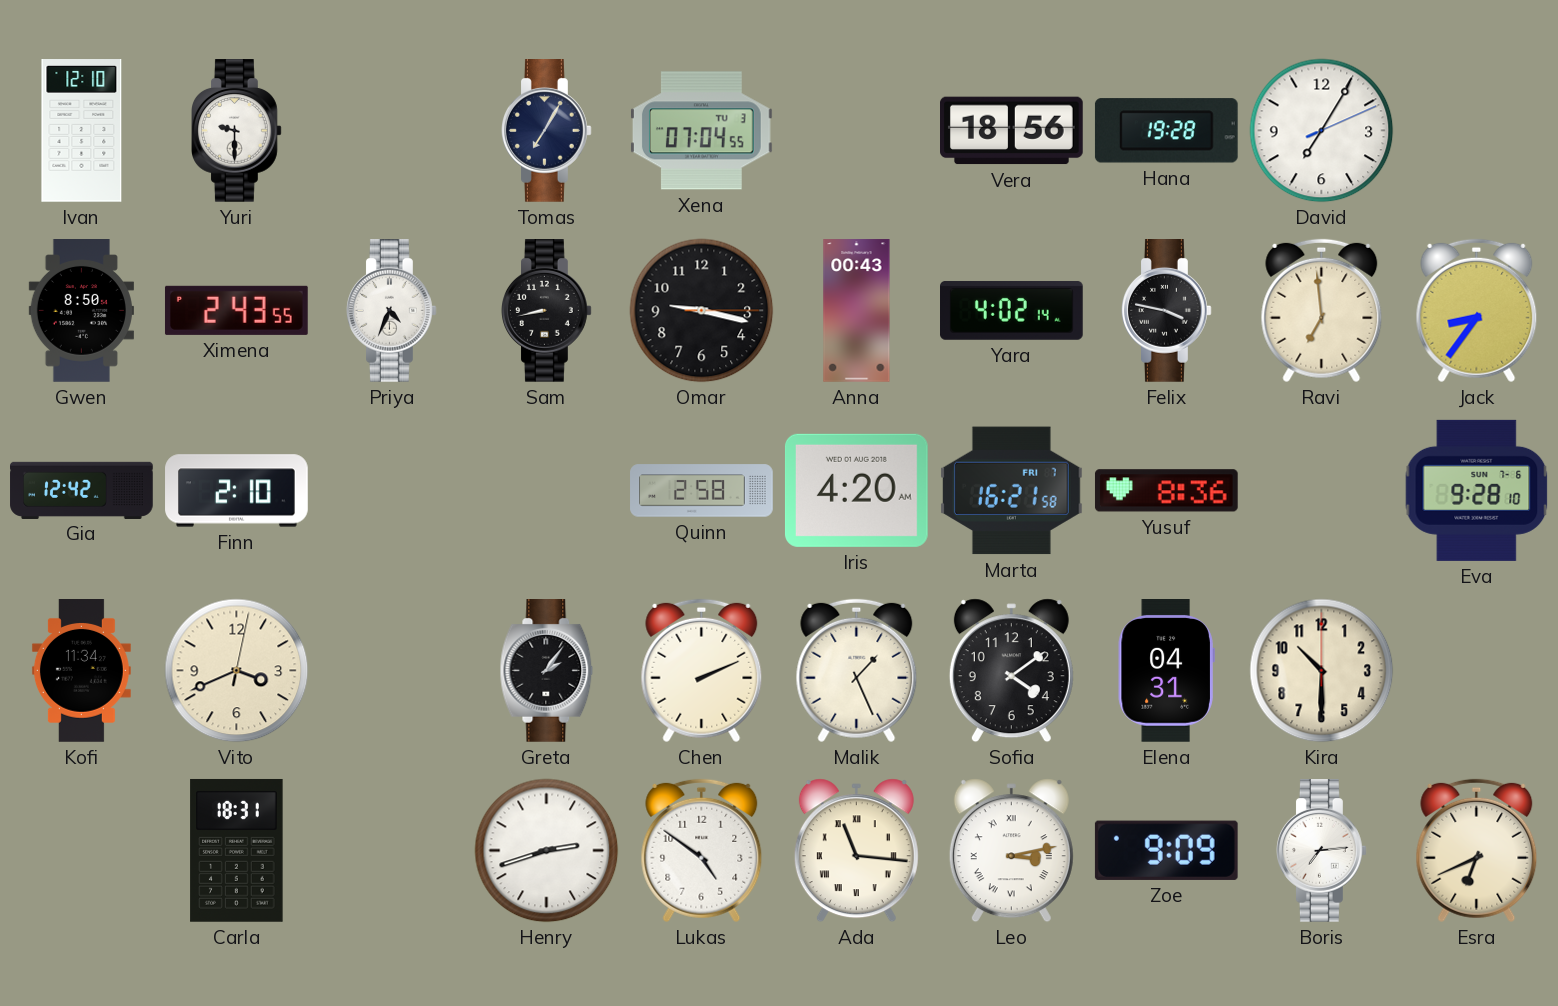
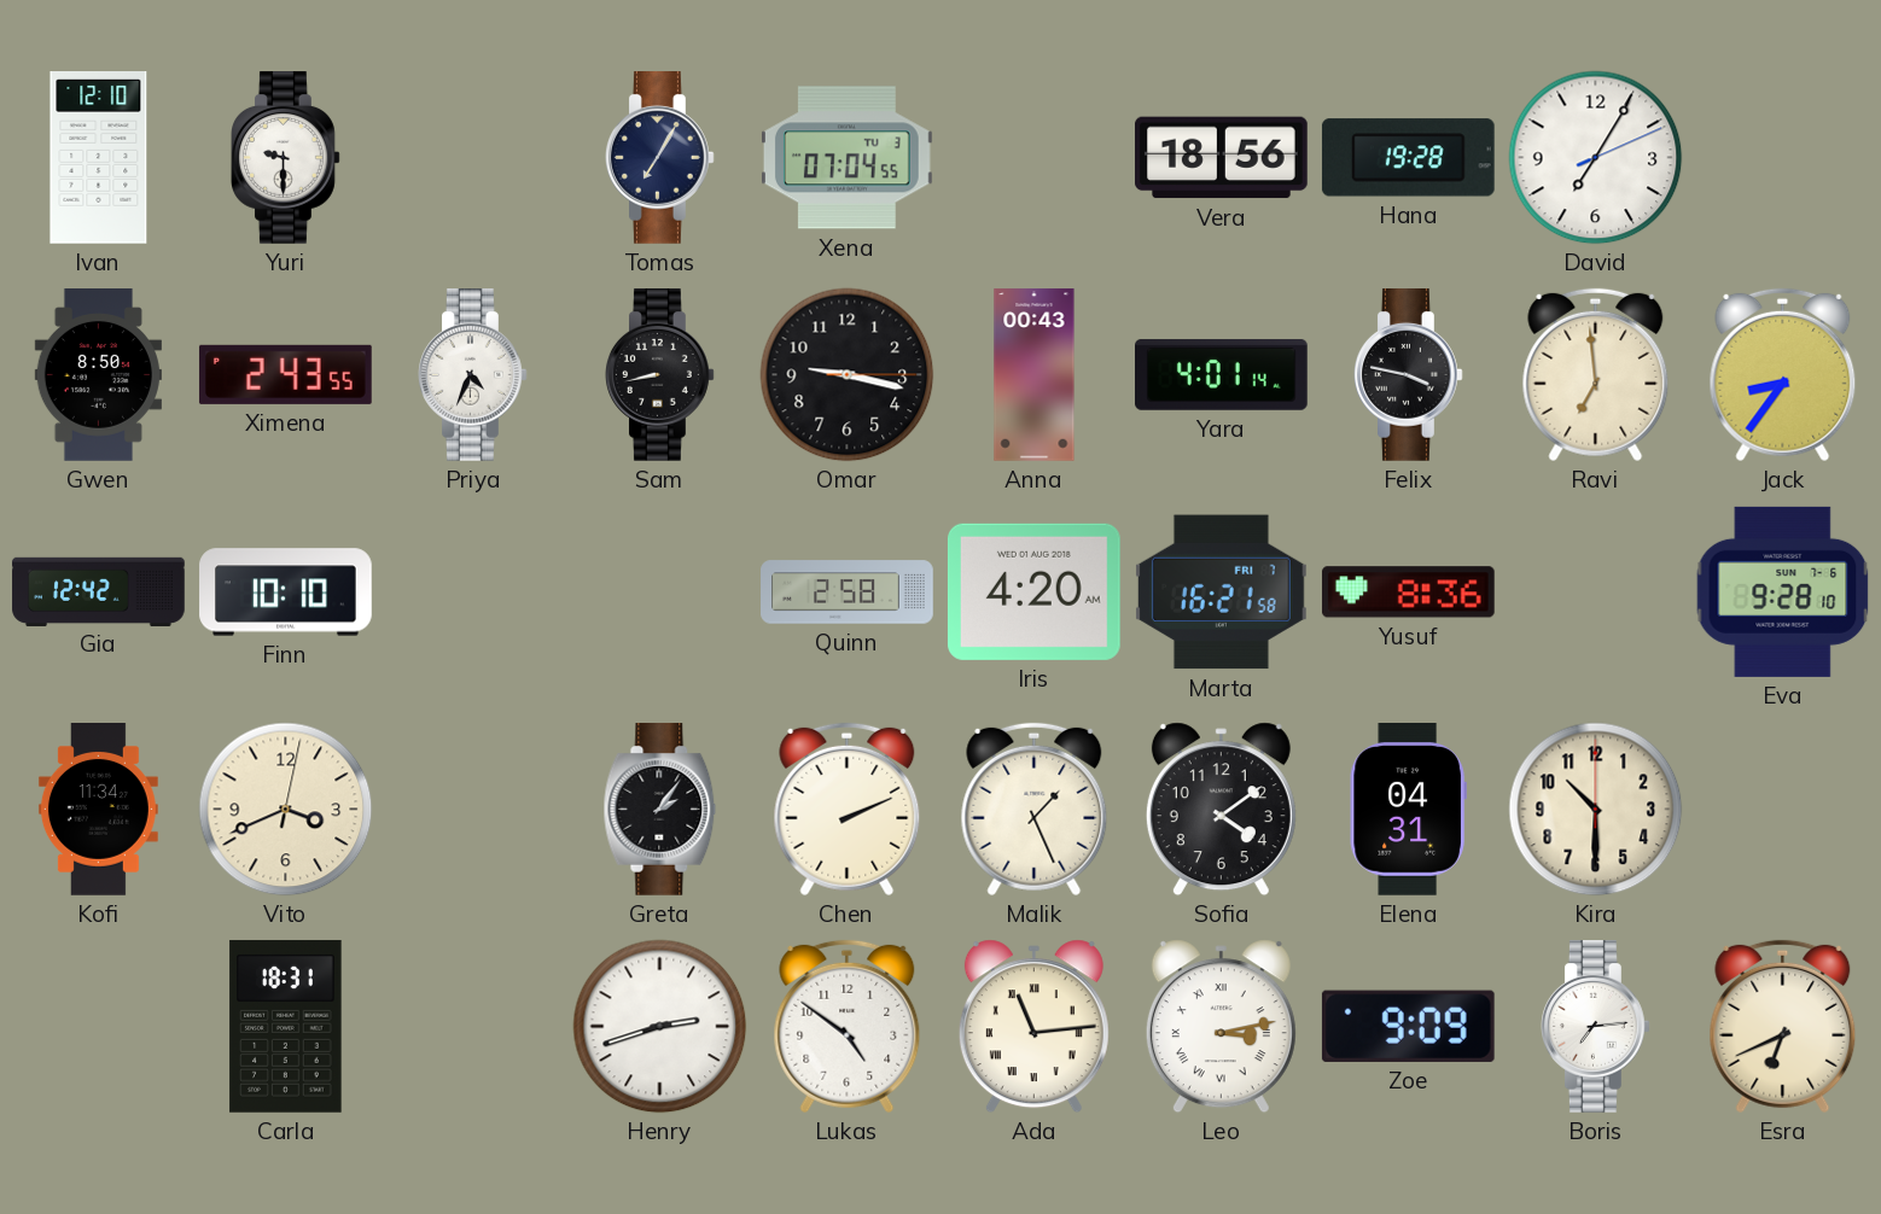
Yara: 4:02 -> 4:01 (1222, 374)
Finn: 2:10 -> 10:10 (286, 593)
Ada: 11:16 -> 11:14 (1033, 1027)
